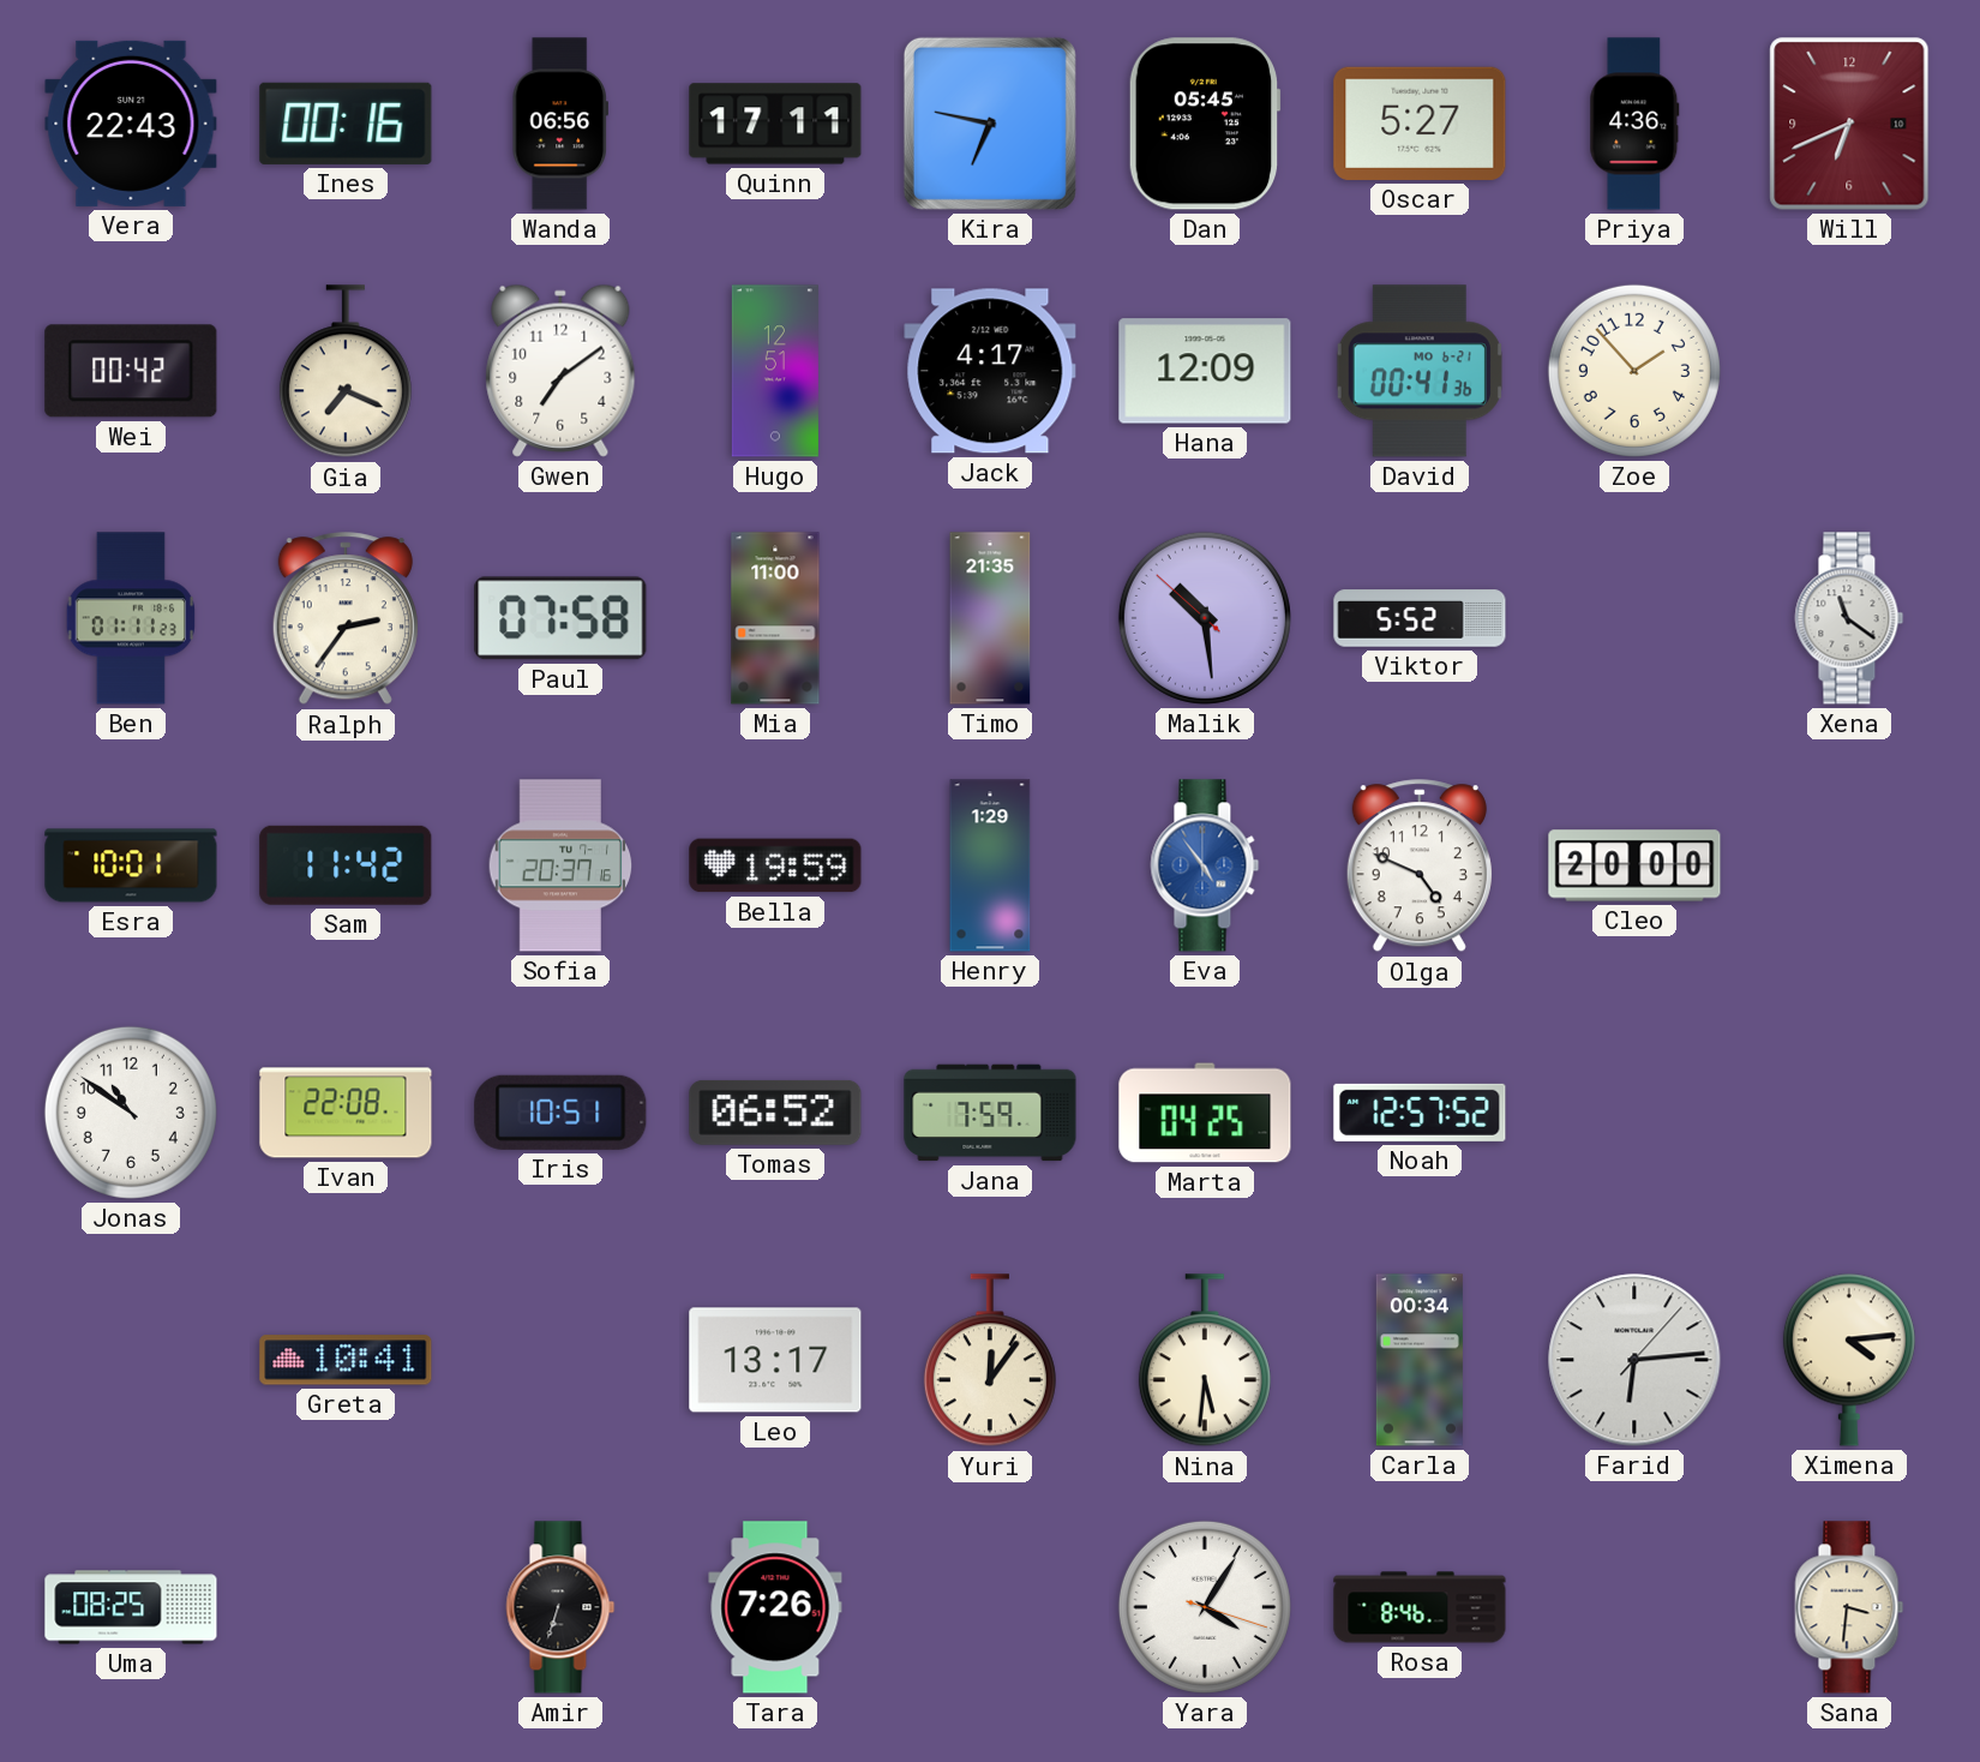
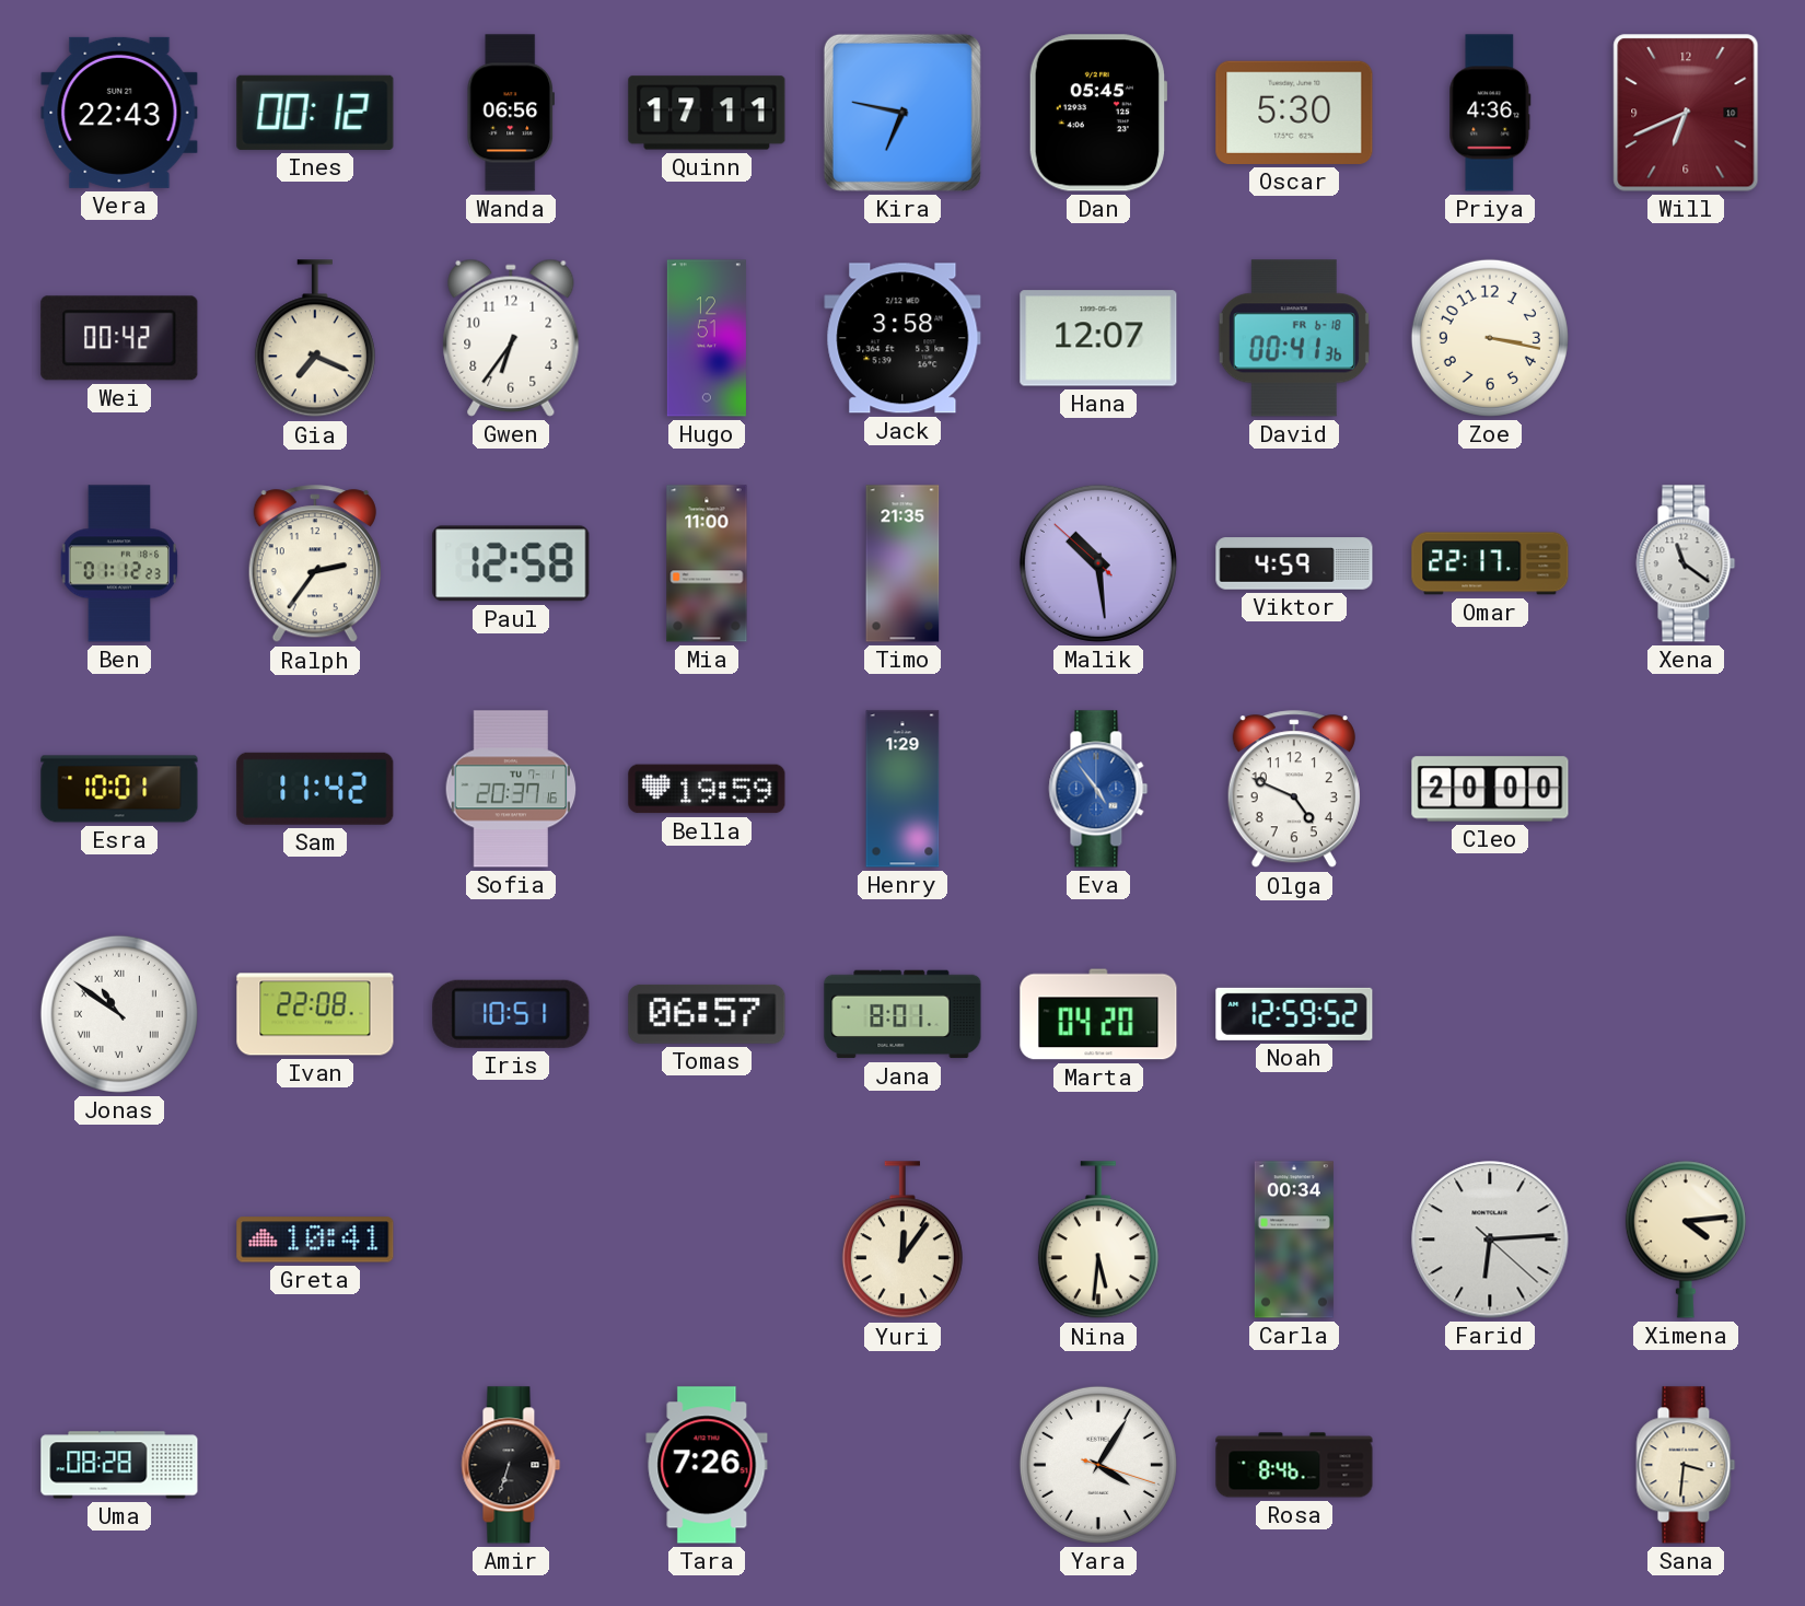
Ines: 00:16 -> 00:12 (315, 113)
Oscar: 5:27 -> 5:30 (1294, 113)
Gwen: 7:09 -> 6:36 (511, 338)
Jack: 4:17 -> 3:58 (902, 338)
Hana: 12:09 -> 12:07 (1098, 338)
David date: MO 6-21 -> FR 6-18 (1294, 338)
Zoe: 1:53 -> 3:17 (1490, 338)
Ben: 01:11 -> 01:12 (119, 563)
Paul: 07:58 -> 12:58 (511, 563)
Viktor: 5:52 -> 4:59 (1294, 563)
Omar: none -> 22:17 (1490, 563)
Jonas numerals: Arabic -> Roman (119, 1014)
Tomas: 06:52 -> 06:57 (707, 1014)
Jana: 7:59 -> 8:01 (902, 1014)
Marta: 04:25 -> 04:20 (1098, 1014)
Noah: 12:57 -> 12:59 (1294, 1014)
Leo: 13:17 -> none (775, 1360)
Farid: 6:14:07 -> 6:14:22 (1490, 1240)
Uma: 08:25 -> 08:28 (119, 1465)
